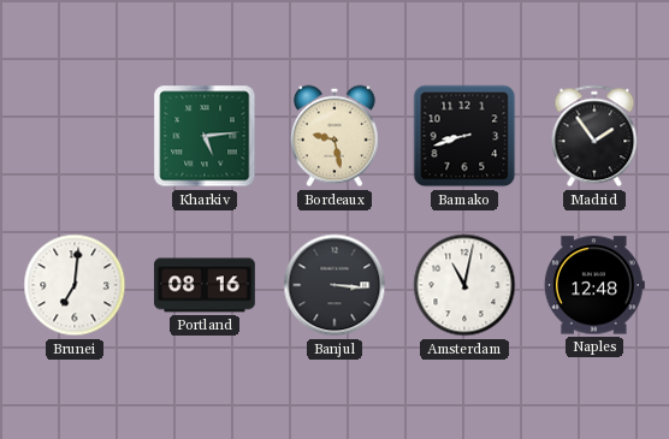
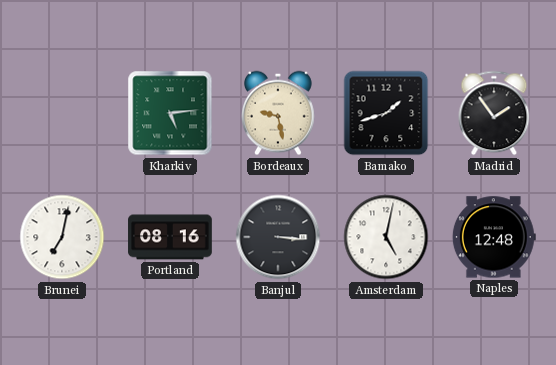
Bamako: 8:42 -> 1:42 (386, 113)
Brunei: 7:01 -> 7:02 (62, 237)
Amsterdam: 11:02 -> 5:02 (386, 237)
